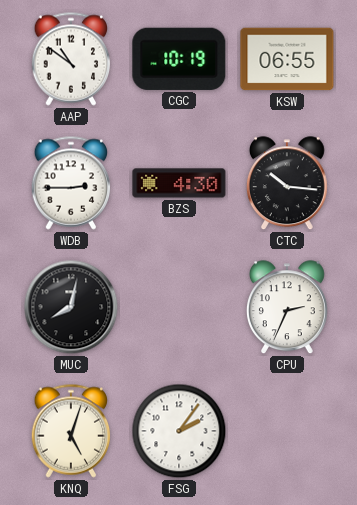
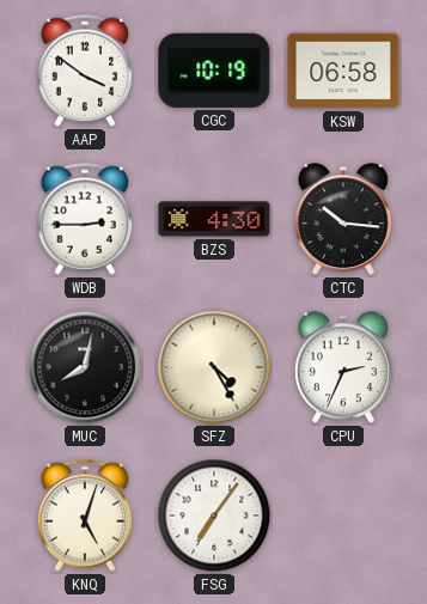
AAP: 10:51 -> 3:51 (85, 71)
KSW: 06:55 -> 06:58 (343, 71)
SFZ: none -> 4:25 (214, 367)
FSG: 2:06 -> 7:06 (214, 515)
